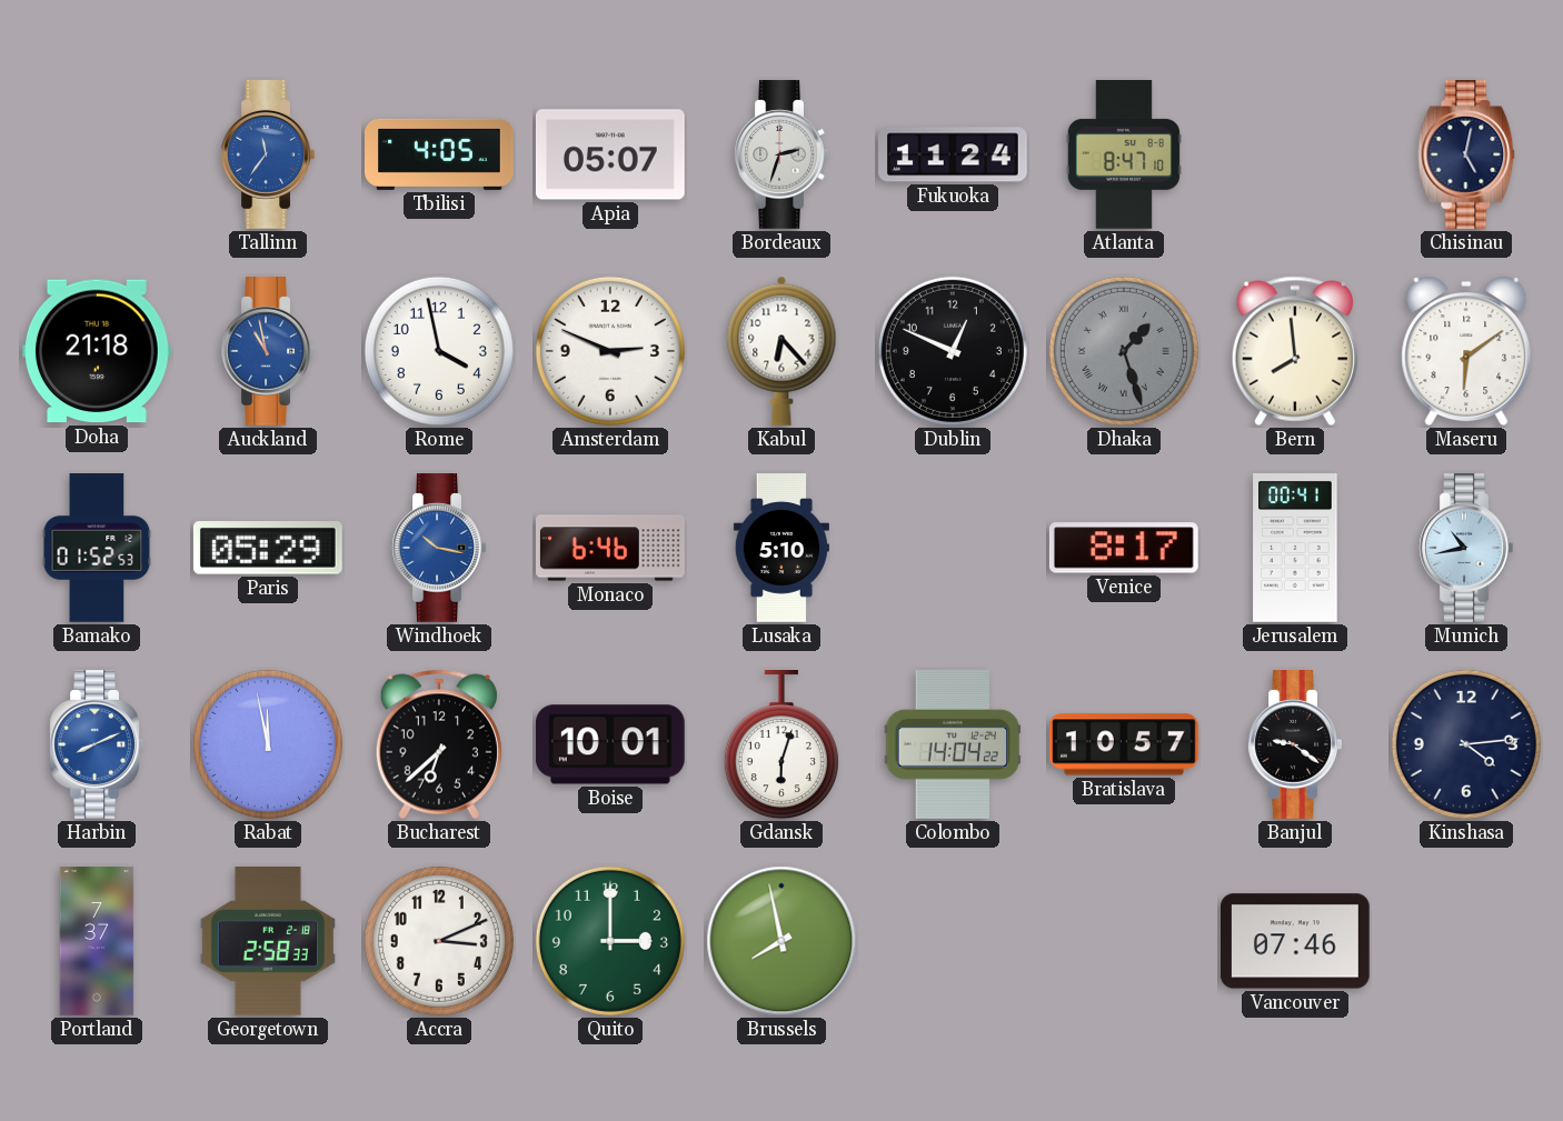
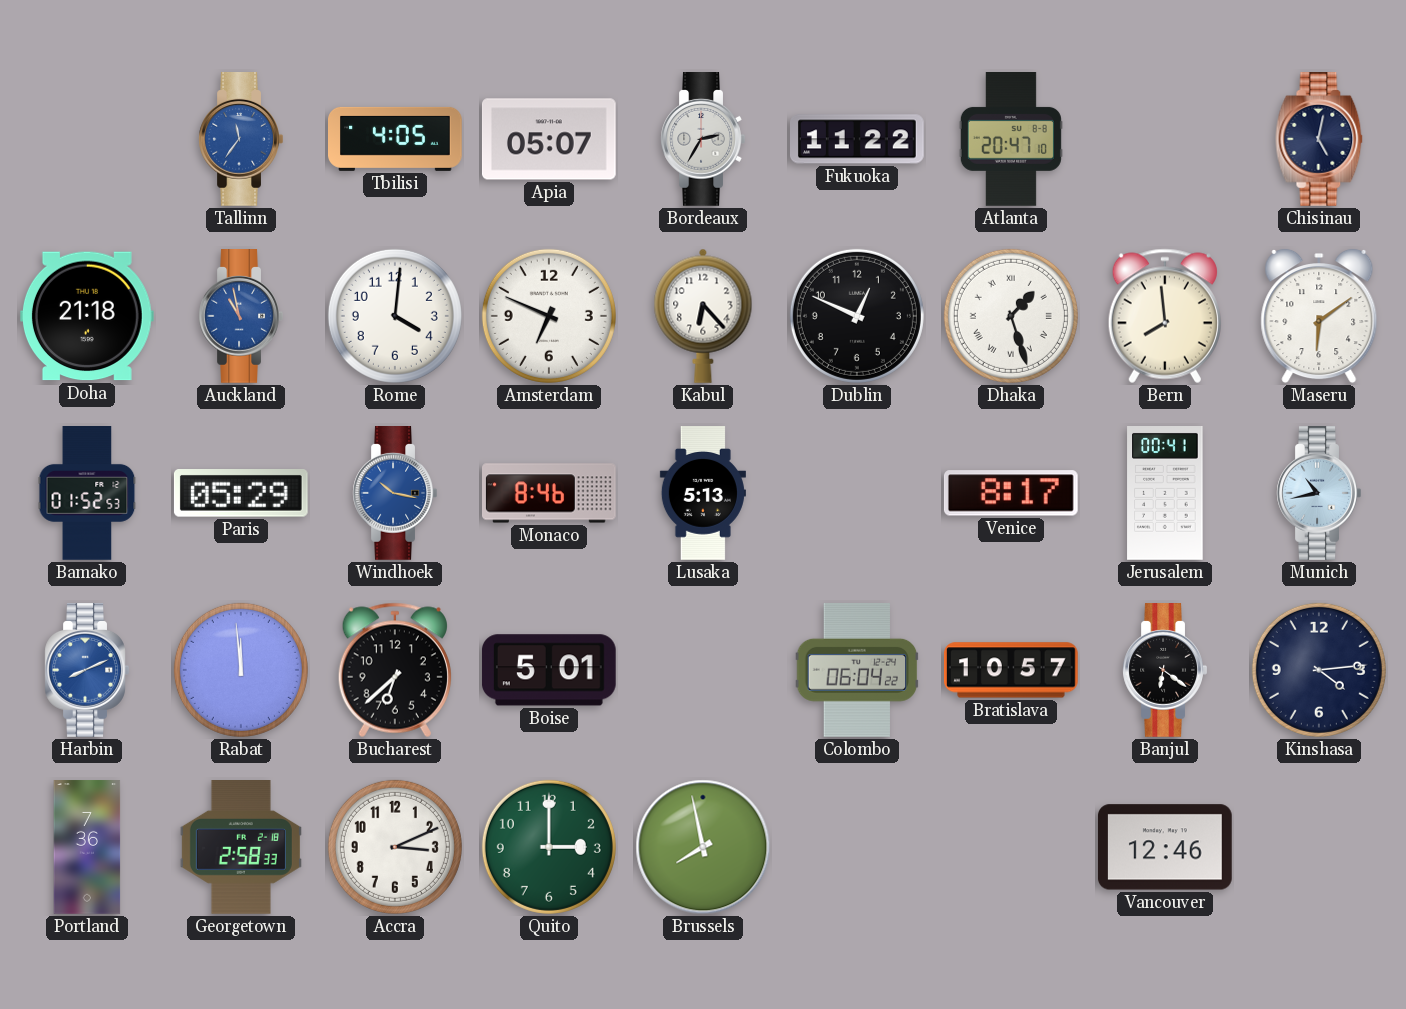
Bordeaux: 2:33 -> 2:35 (703, 140)
Fukuoka: 11:24 -> 11:22 (858, 139)
Atlanta: 8:47 -> 20:47 (1011, 140)
Rome: 3:58 -> 4:01 (395, 316)
Amsterdam: 2:49 -> 6:49 (549, 316)
Dhaka dial: grey -> white (1011, 316)
Monaco: 6:46 -> 8:46 (550, 493)
Lusaka: 5:10 -> 5:13 (703, 493)
Rabat: 11:58 -> 11:59 (241, 670)
Boise: 10:01 -> 5:01 (549, 670)
Gdansk: 6:03 -> none (781, 745)
Colombo: 14:04 -> 06:04 (857, 670)
Banjul: 9:21 -> 6:21 (1165, 671)
Portland: 7:37 -> 7:36 (87, 847)
Vancouver: 07:46 -> 12:46 (1165, 847)
